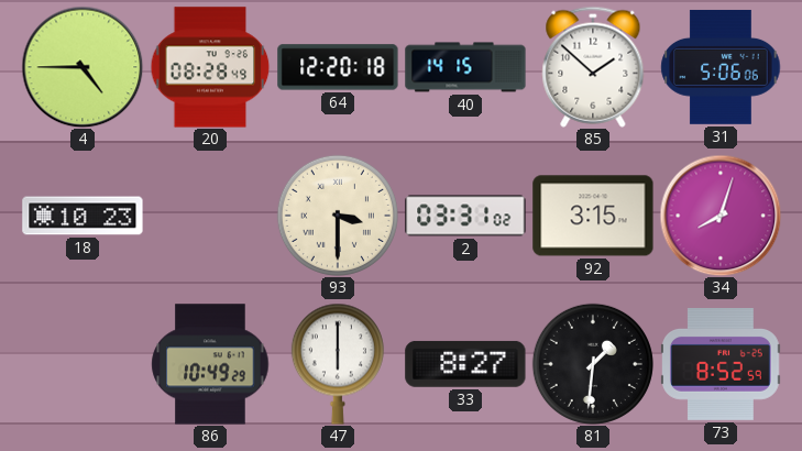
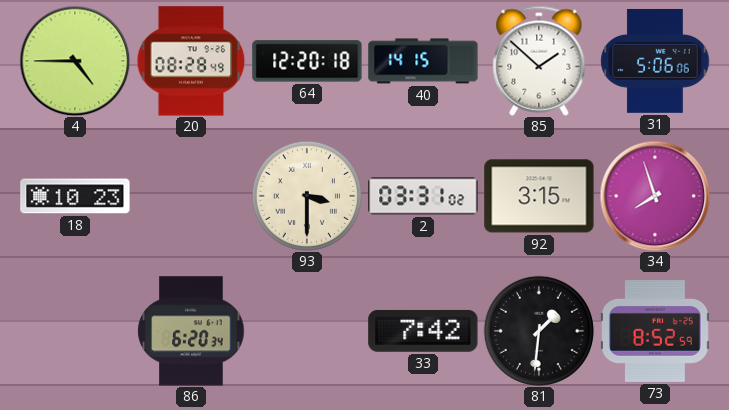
34: 8:03 -> 7:57 (655, 196)
86: 10:49 -> 6:20 (191, 331)
47: 6:00 -> none (338, 364)
33: 8:27 -> 7:42 (423, 331)
